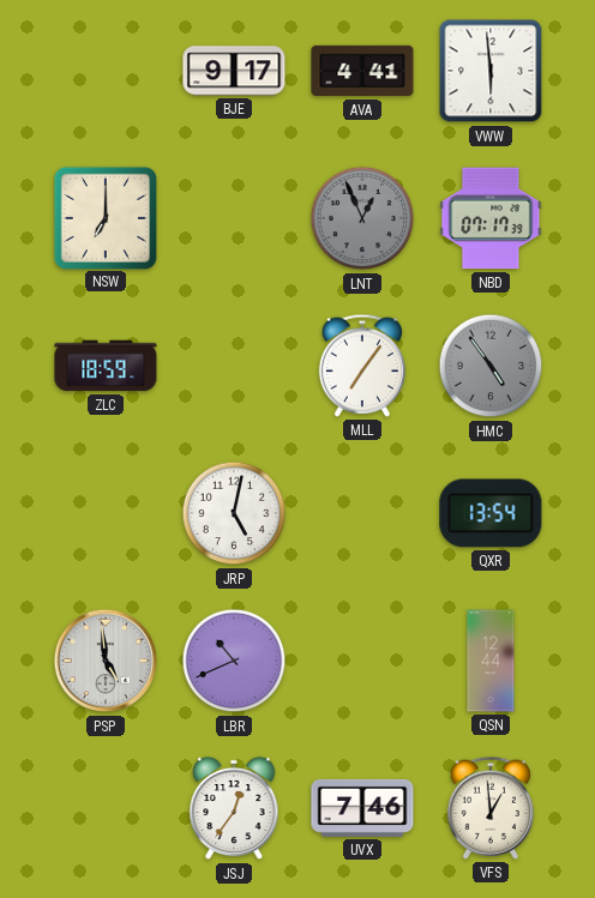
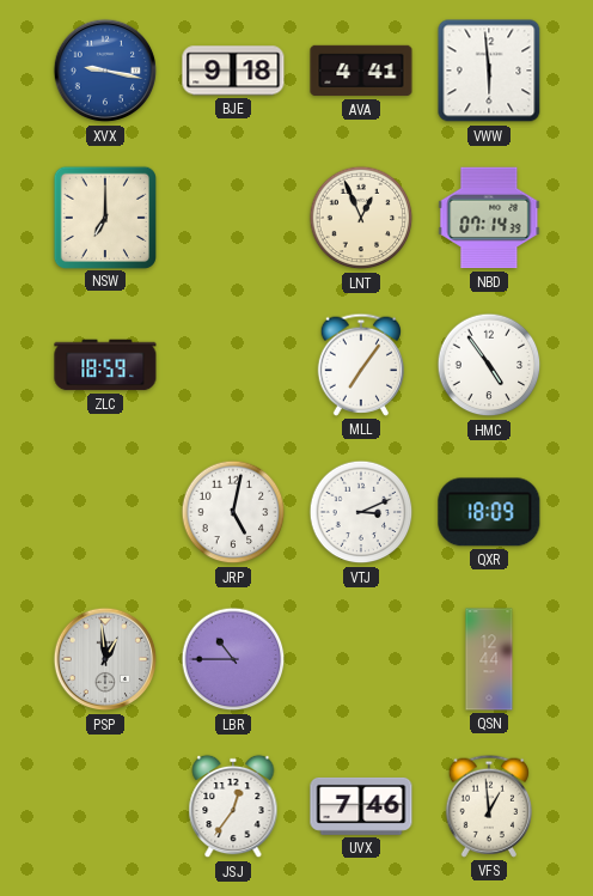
XVX: none -> 9:17 (105, 71)
BJE: 9:17 -> 9:18 (233, 71)
LNT dial: grey -> cream (361, 218)
NBD: 07:17 -> 07:14 (489, 218)
HMC dial: grey -> white (489, 365)
VTJ: none -> 3:11 (361, 512)
QXR: 13:54 -> 18:09 (489, 512)
PSP: 4:59 -> 12:59 (105, 659)
LBR: 10:41 -> 10:45 (233, 659)
